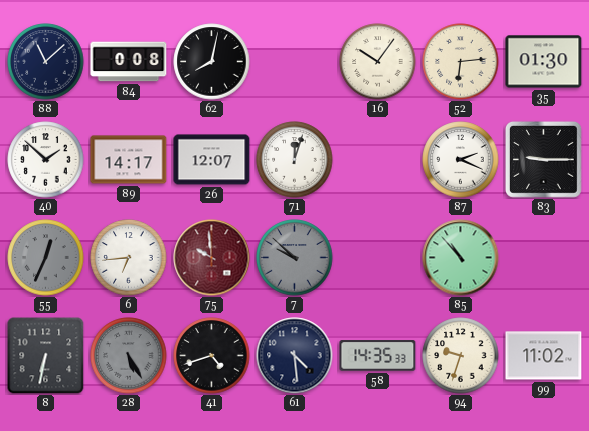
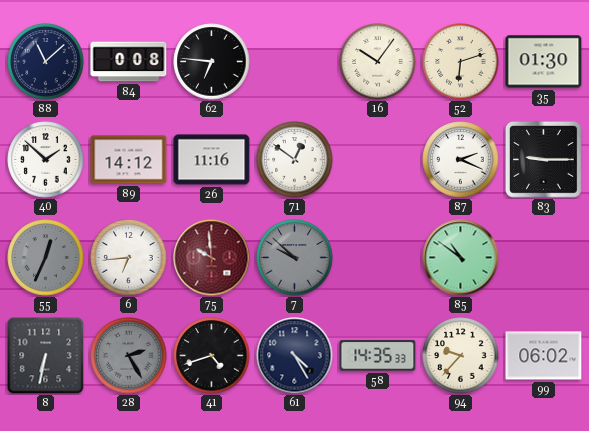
62: 8:02 -> 6:46 (212, 62)
52: 6:14 -> 6:12 (461, 62)
89: 14:17 -> 14:12 (129, 160)
26: 12:07 -> 11:16 (212, 160)
71: 12:03 -> 12:51 (295, 160)
85: 10:53 -> 10:51 (461, 258)
28: 5:25 -> 2:25 (129, 356)
61: 4:29 -> 4:25 (295, 356)
94: 9:33 -> 9:37 (461, 356)
99: 11:02 -> 06:02 (544, 356)
